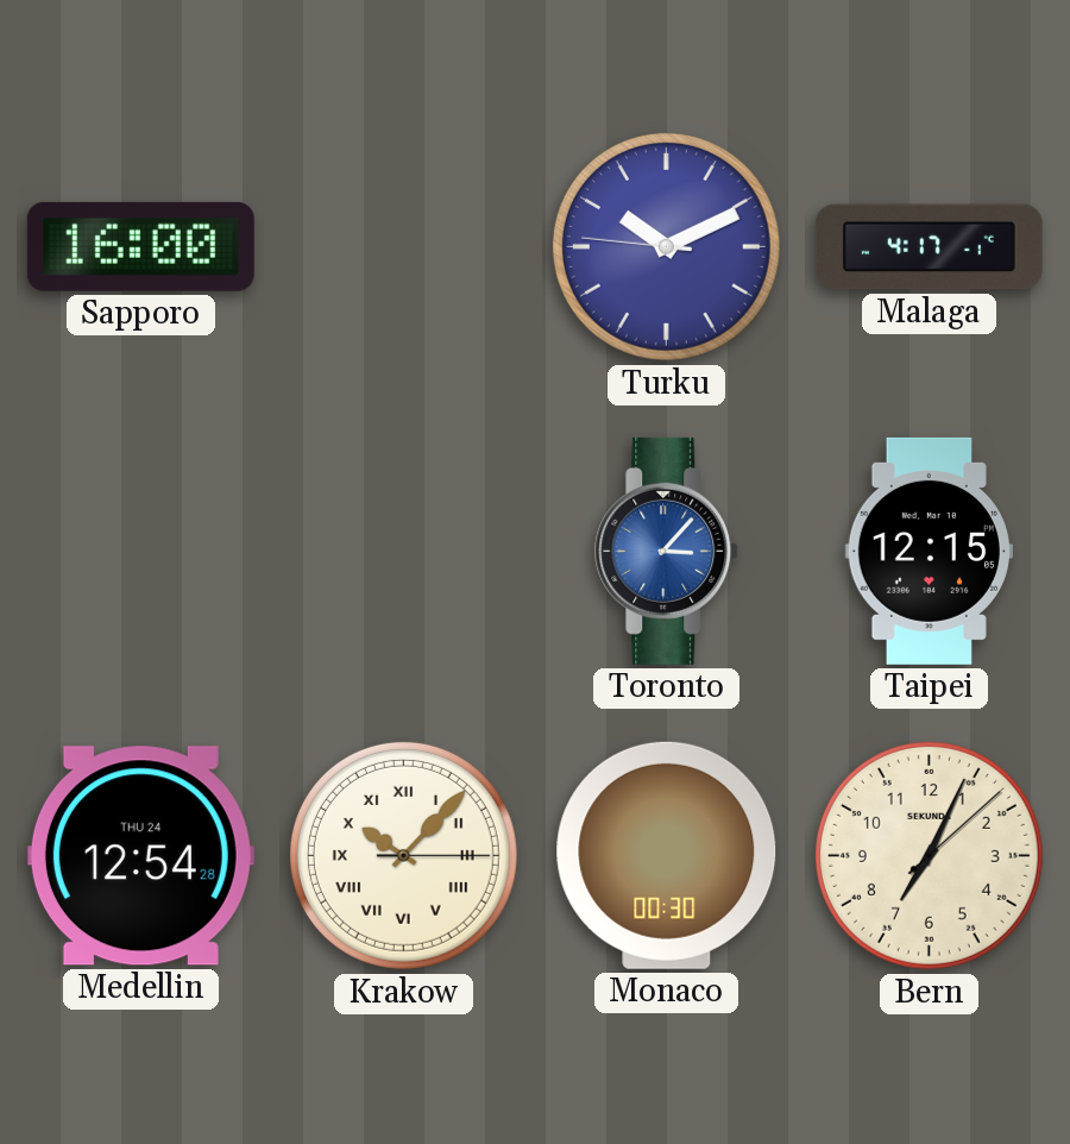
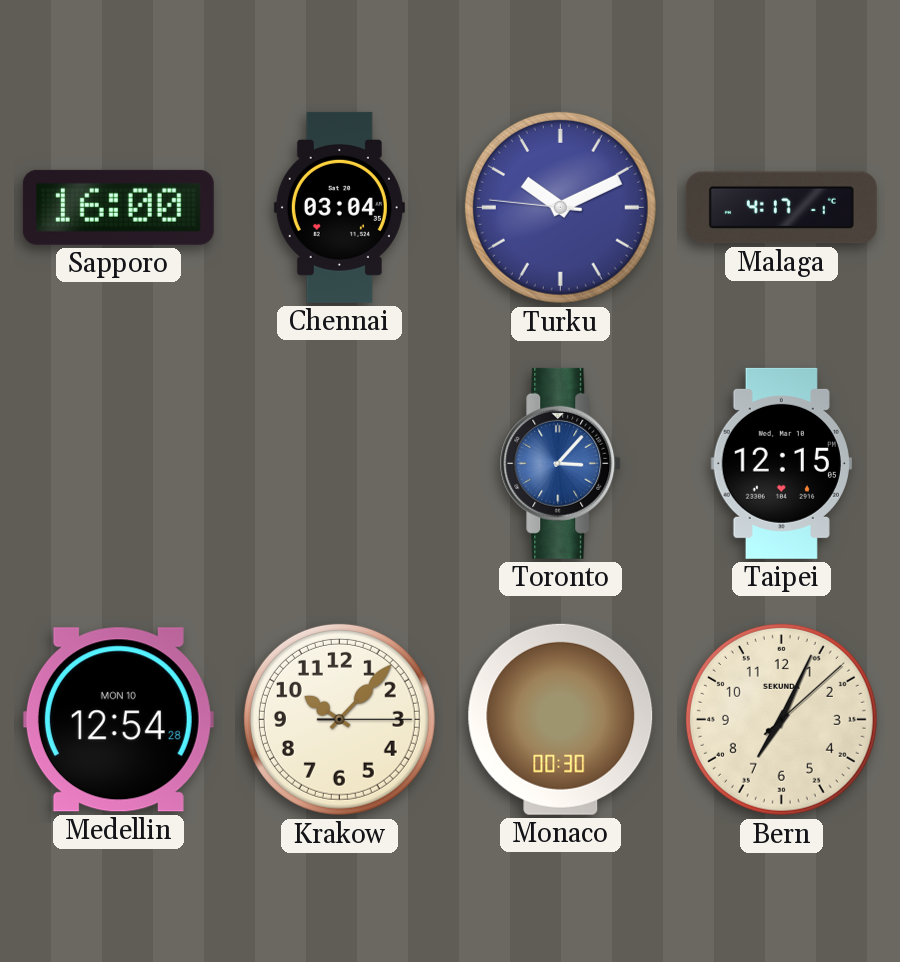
Chennai: none -> 03:04 (339, 207)
Medellin date: THU 24 -> MON 10 (118, 720)
Krakow numerals: Roman -> Arabic (339, 719)
